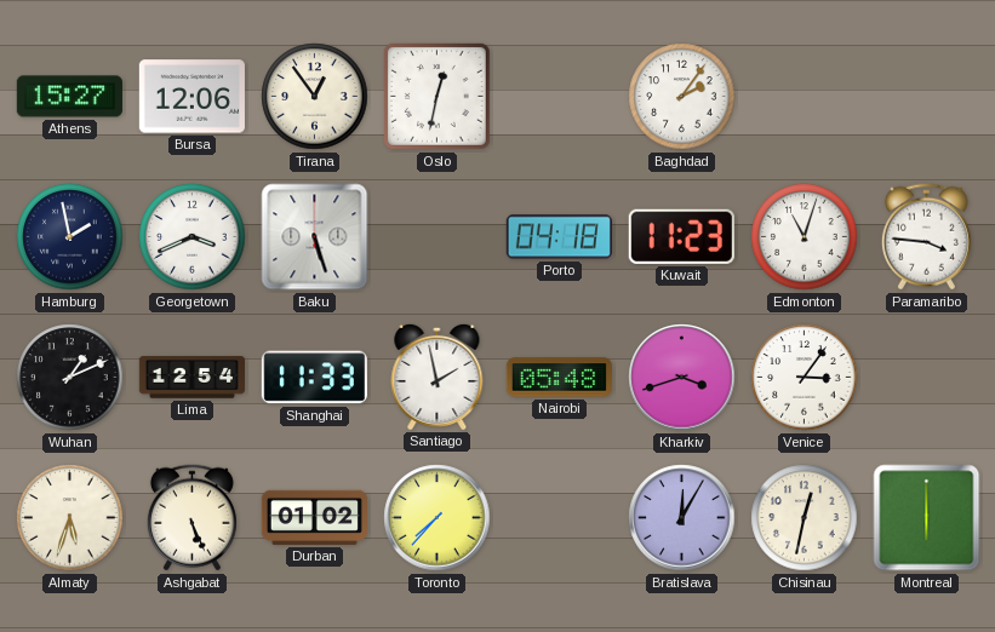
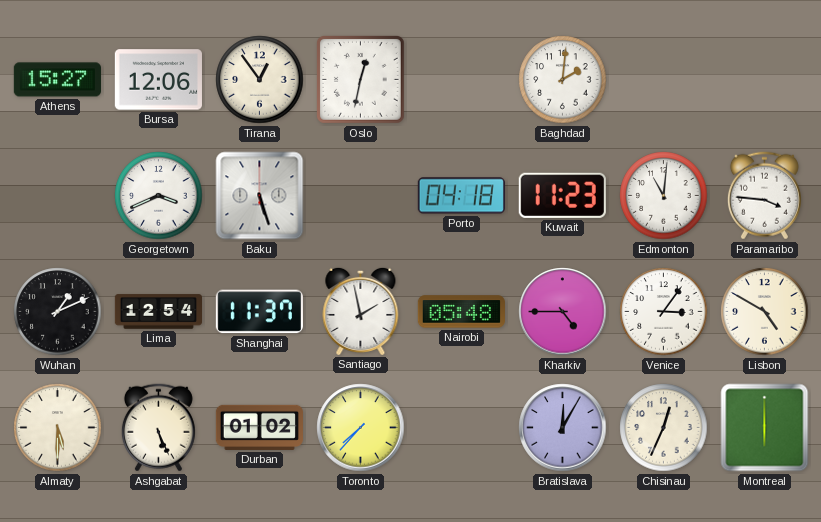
Baghdad: 2:06 -> 2:01 (563, 80)
Hamburg: 1:58 -> none (70, 237)
Edmonton: 11:03 -> 11:01 (664, 196)
Shanghai: 11:33 -> 11:37 (259, 312)
Kharkiv: 3:42 -> 4:45 (563, 312)
Lisbon: none -> 4:50 (765, 312)
Almaty: 5:33 -> 5:30 (58, 428)
Chisinau: 12:32 -> 12:34 (664, 428)
